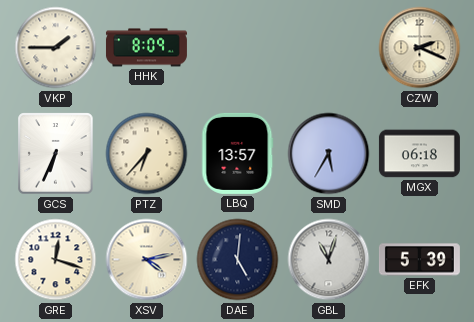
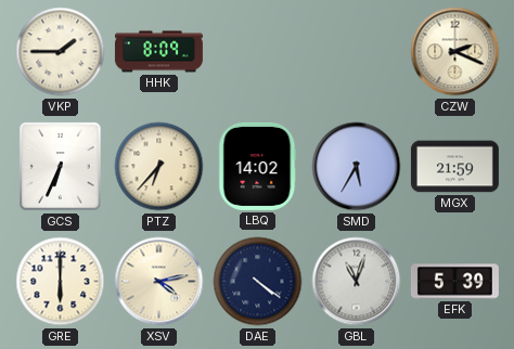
LBQ: 13:57 -> 14:02 (258, 166)
MGX: 06:18 -> 21:59 (454, 167)
GRE: 12:18 -> 6:00 (61, 282)
DAE: 5:01 -> 4:21 (258, 282)
